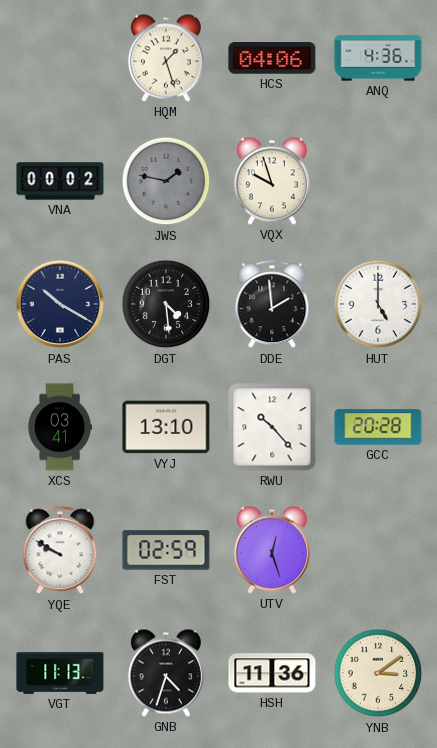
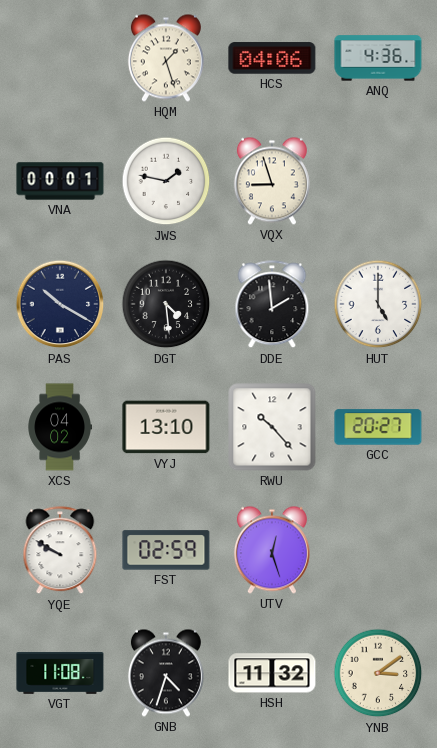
VNA: 00:02 -> 00:01 (60, 181)
JWS dial: grey -> white (166, 181)
VQX: 9:57 -> 8:57 (272, 181)
XCS: 03:41 -> 04:02 (60, 427)
GCC: 20:28 -> 20:27 (378, 427)
VGT: 11:13 -> 11:08 (60, 674)
HSH: 11:36 -> 11:32 (272, 673)
